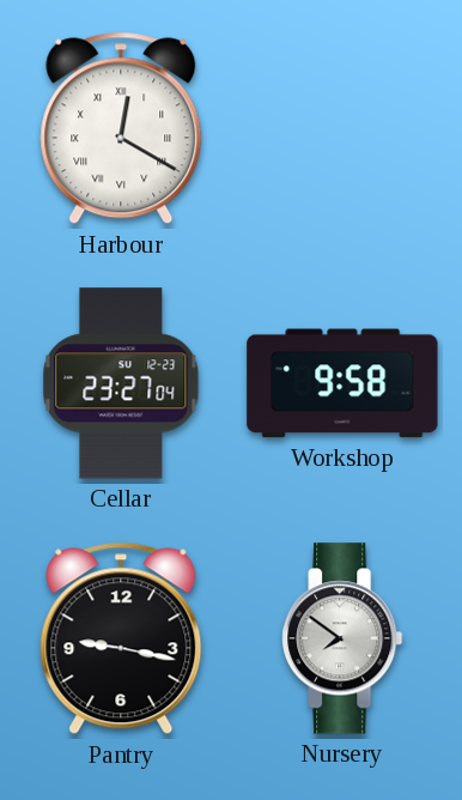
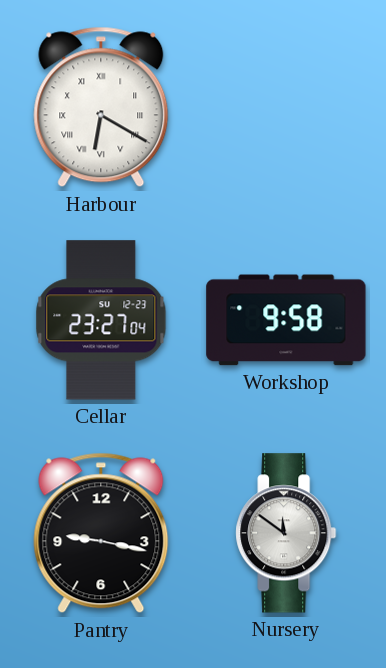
Harbour: 12:20 -> 6:20 (101, 107)
Nursery: 7:51 -> 11:51 (286, 533)
